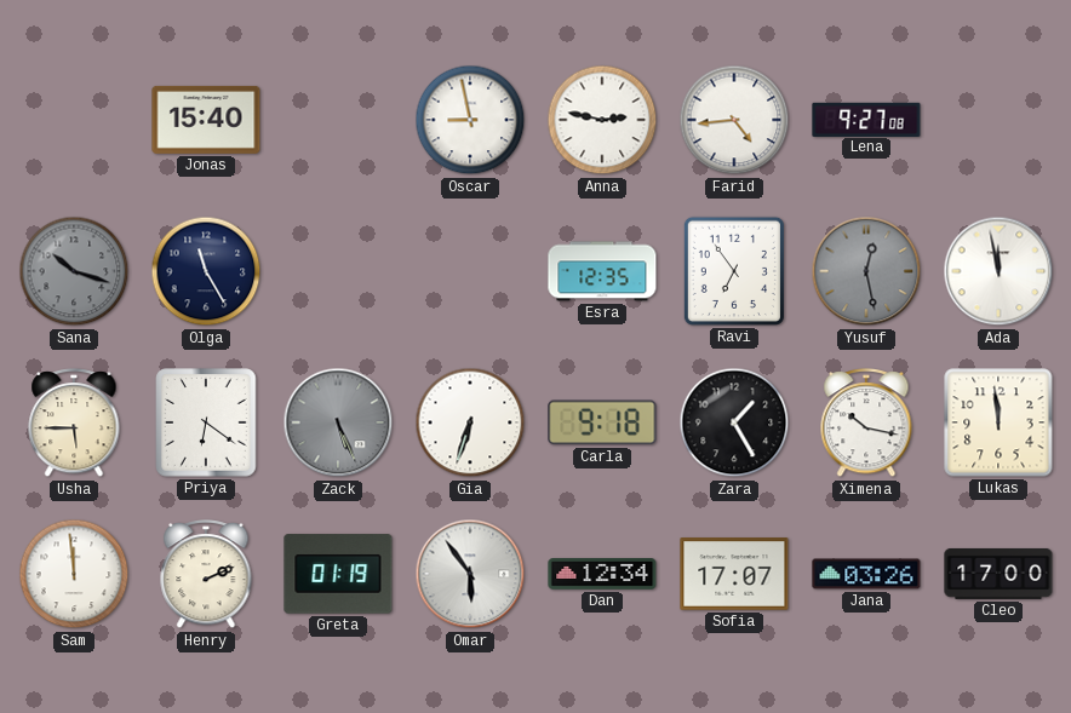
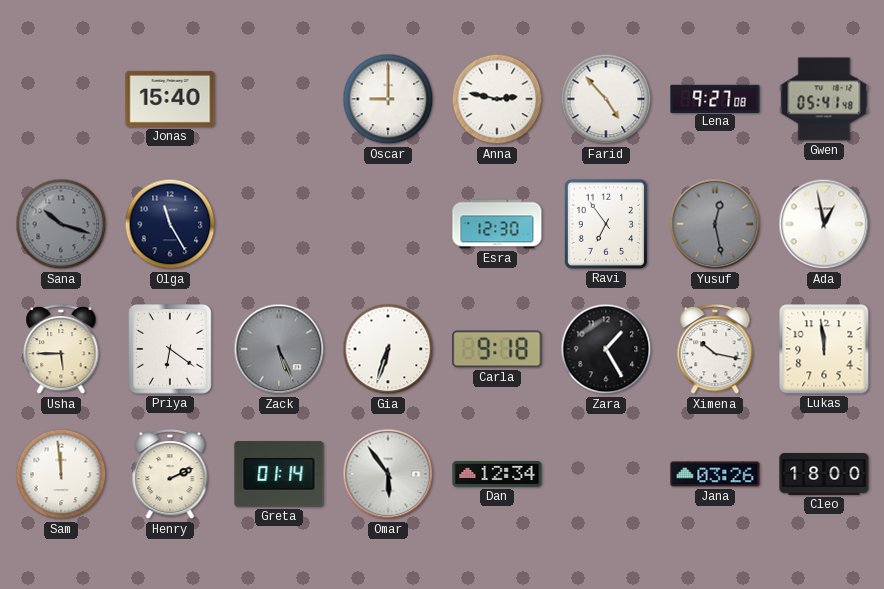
Oscar: 8:58 -> 9:00 (388, 99)
Farid: 4:44 -> 4:53 (606, 99)
Gwen: none -> 05:41 (824, 99)
Esra: 12:35 -> 12:30 (497, 224)
Ada: 11:58 -> 12:58 (824, 224)
Greta: 01:19 -> 01:14 (279, 474)
Sofia: 17:07 -> none (734, 574)
Cleo: 17:00 -> 18:00 (824, 474)
